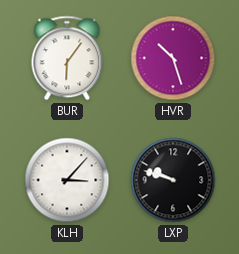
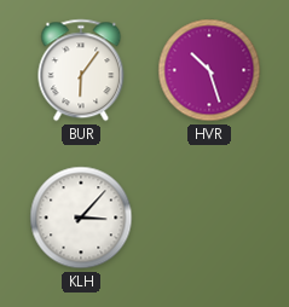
LXP: 9:48 -> none (173, 180)
